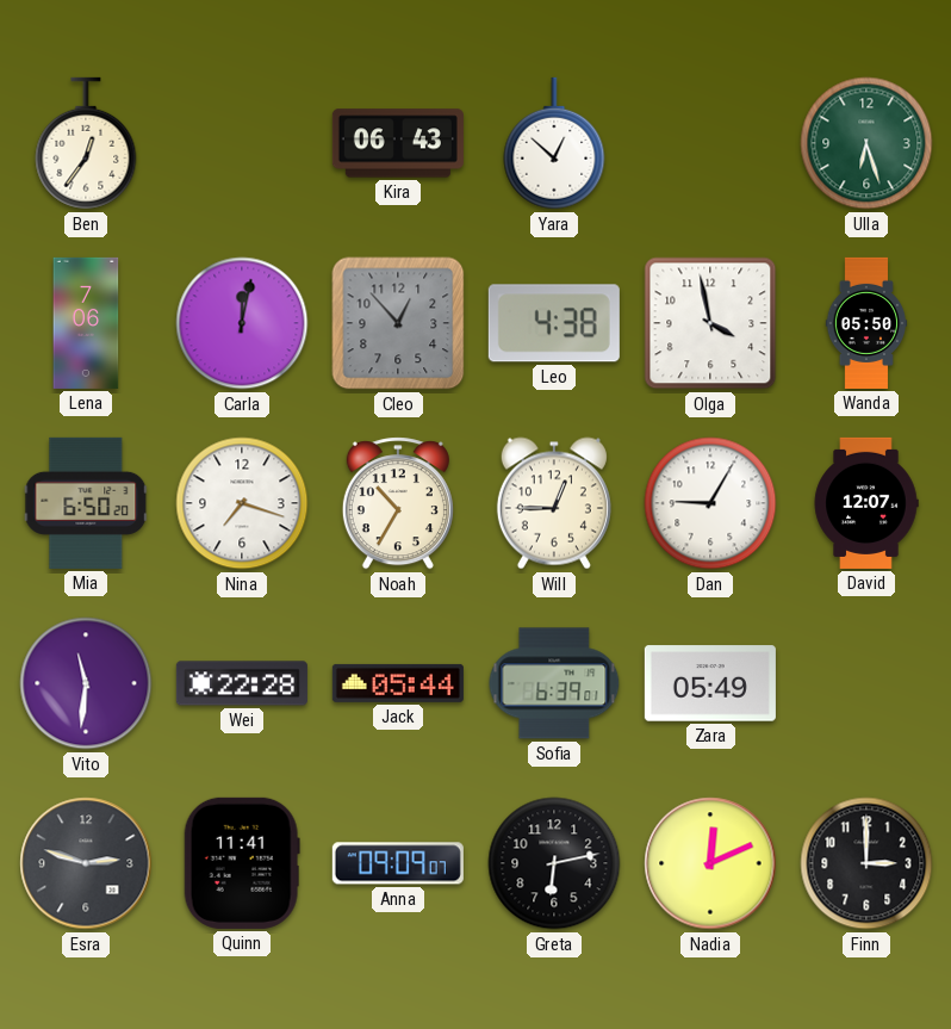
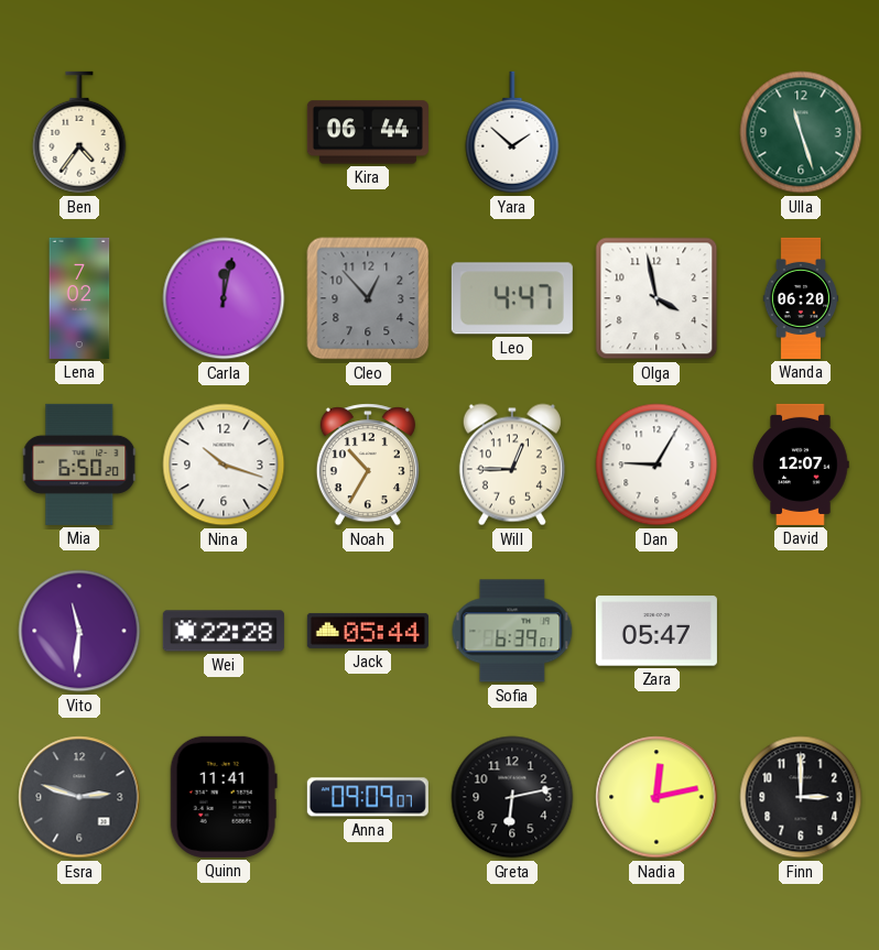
Ben: 12:36 -> 4:36 (79, 132)
Kira: 06:43 -> 06:44 (368, 132)
Yara: 12:52 -> 1:52 (512, 132)
Ulla: 6:27 -> 11:27 (801, 132)
Lena: 7:06 -> 7:02 (79, 298)
Leo: 4:38 -> 4:47 (512, 298)
Wanda: 05:50 -> 06:20 (801, 298)
Nina: 7:18 -> 10:18 (224, 465)
Zara: 05:49 -> 05:47 (656, 631)
Nadia: 12:11 -> 12:13 (656, 797)
